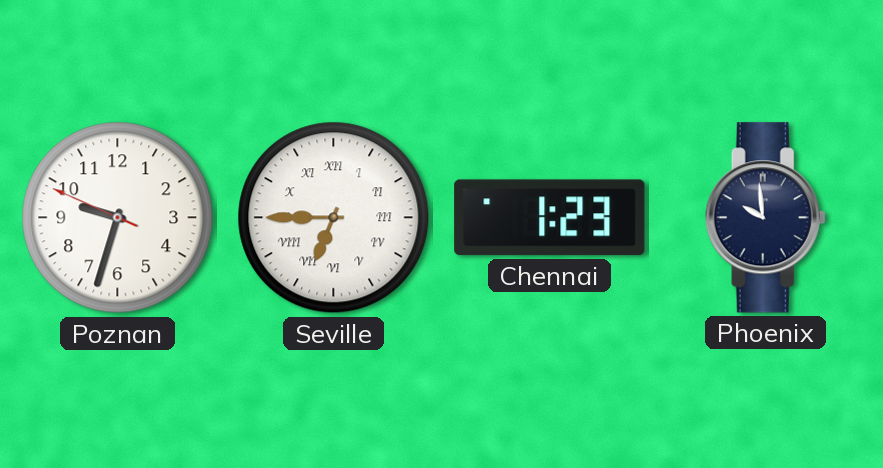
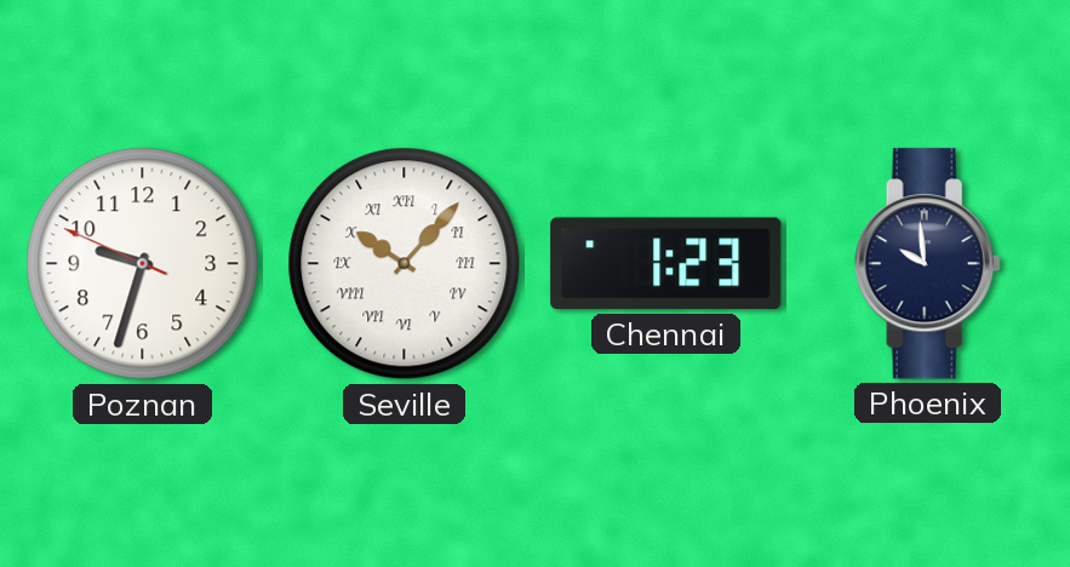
Seville: 6:45 -> 10:07 (405, 264)
